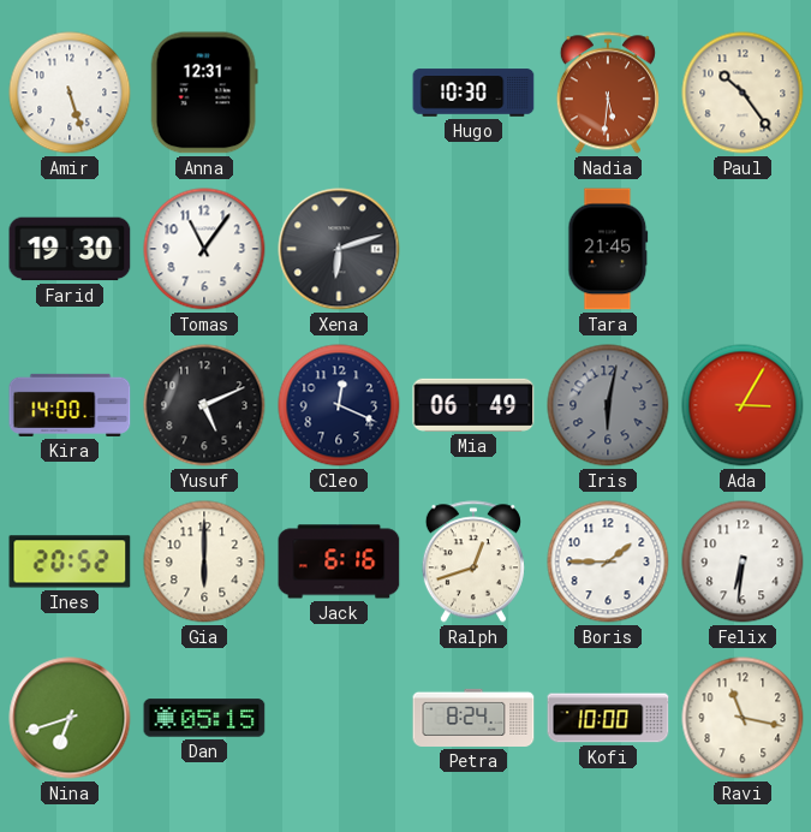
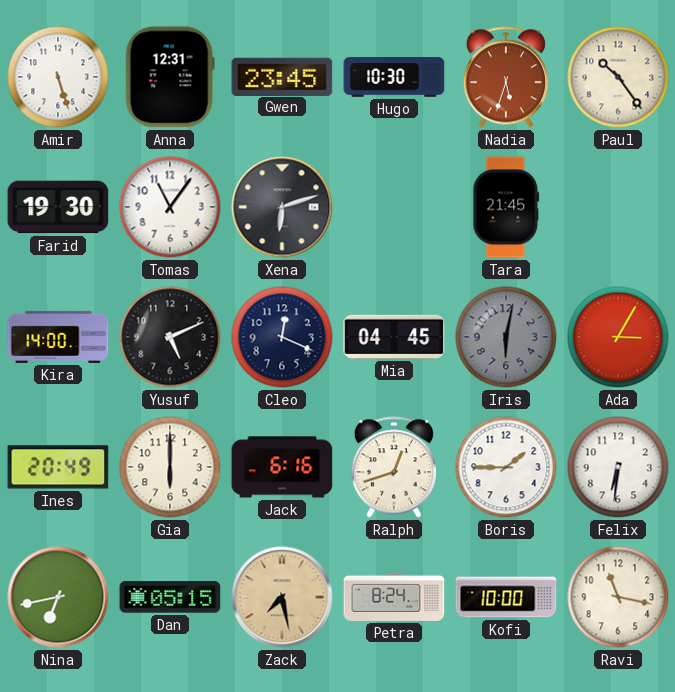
Gwen: none -> 23:45 (282, 76)
Nadia: 5:31 -> 5:33 (506, 77)
Mia: 06:49 -> 04:45 (394, 337)
Ines: 20:52 -> 20:49 (58, 467)
Nina: 6:42 -> 6:43 (58, 597)
Zack: none -> 7:28 (282, 597)
